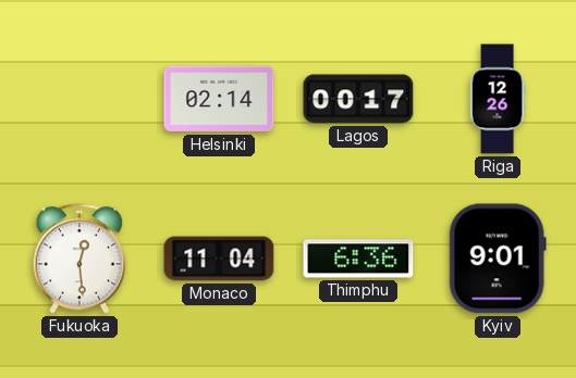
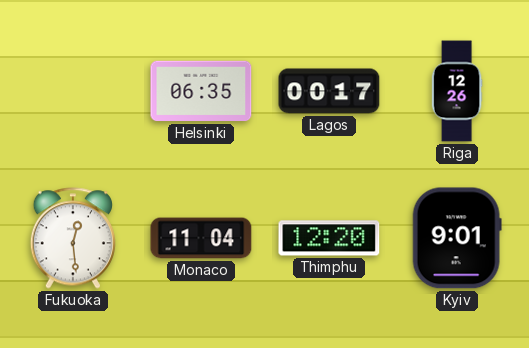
Helsinki: 02:14 -> 06:35 (201, 91)
Thimphu: 6:36 -> 12:20 (329, 238)
